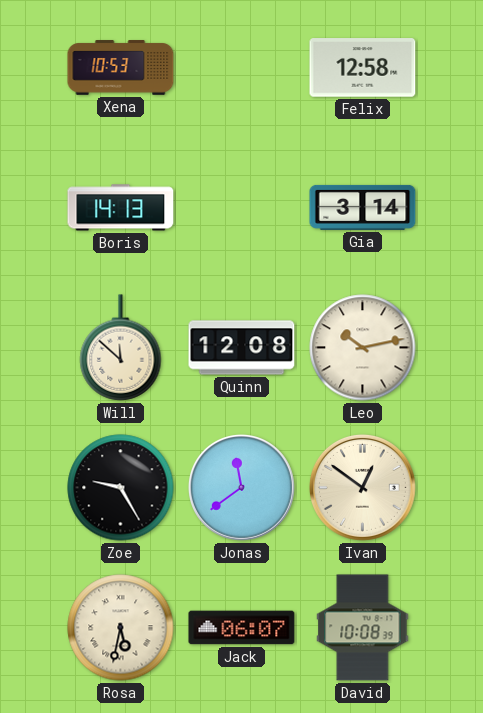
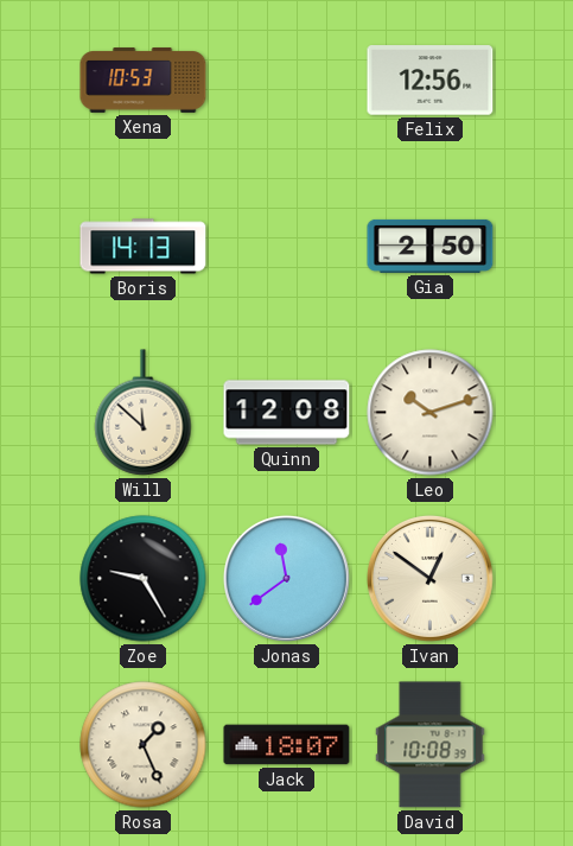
Felix: 12:58 -> 12:56 (431, 81)
Gia: 3:14 -> 2:50 (431, 246)
Leo: 10:13 -> 10:12 (431, 413)
Rosa: 5:32 -> 1:26 (144, 745)
Jack: 06:07 -> 18:07 (287, 745)
